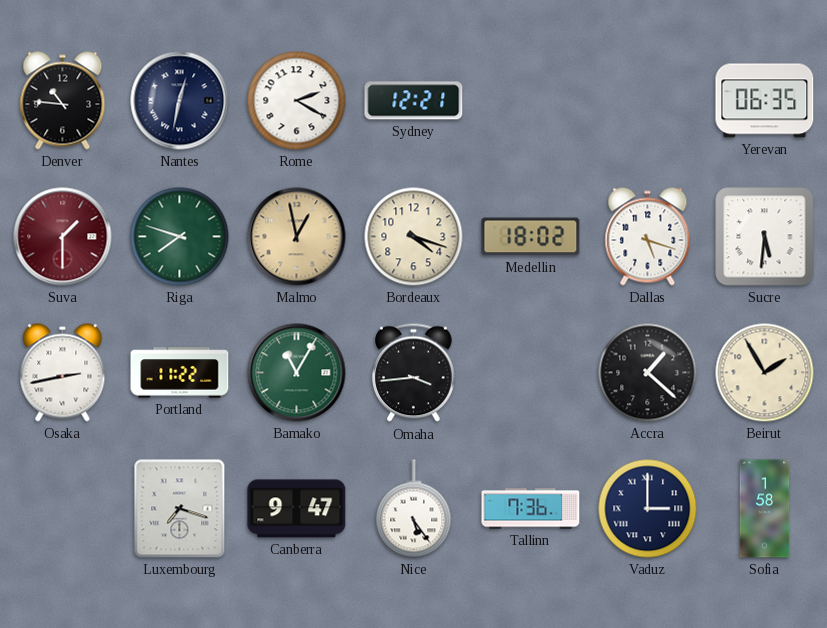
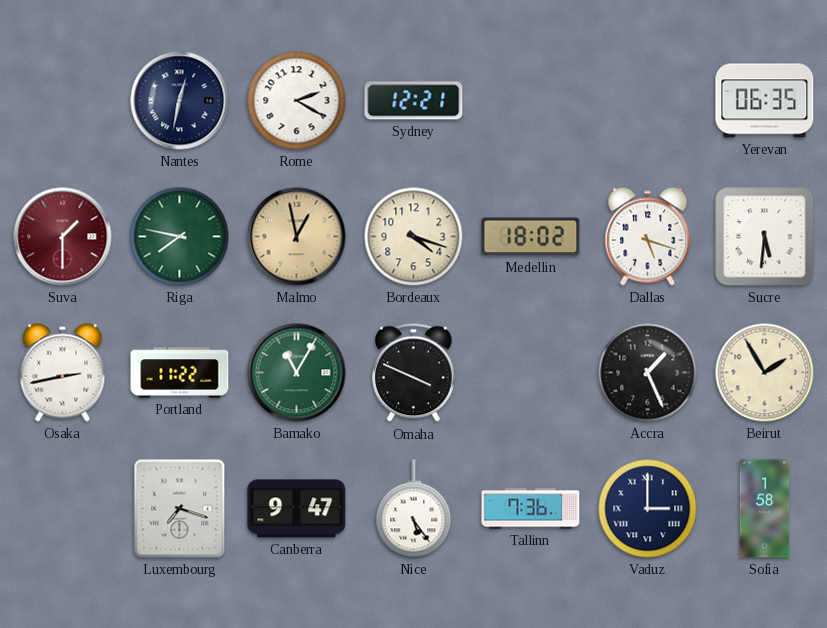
Denver: 10:46 -> none (63, 101)
Riga: 7:48 -> 7:47 (180, 237)
Omaha: 3:44 -> 3:49 (414, 373)
Accra: 1:22 -> 1:26 (648, 373)
